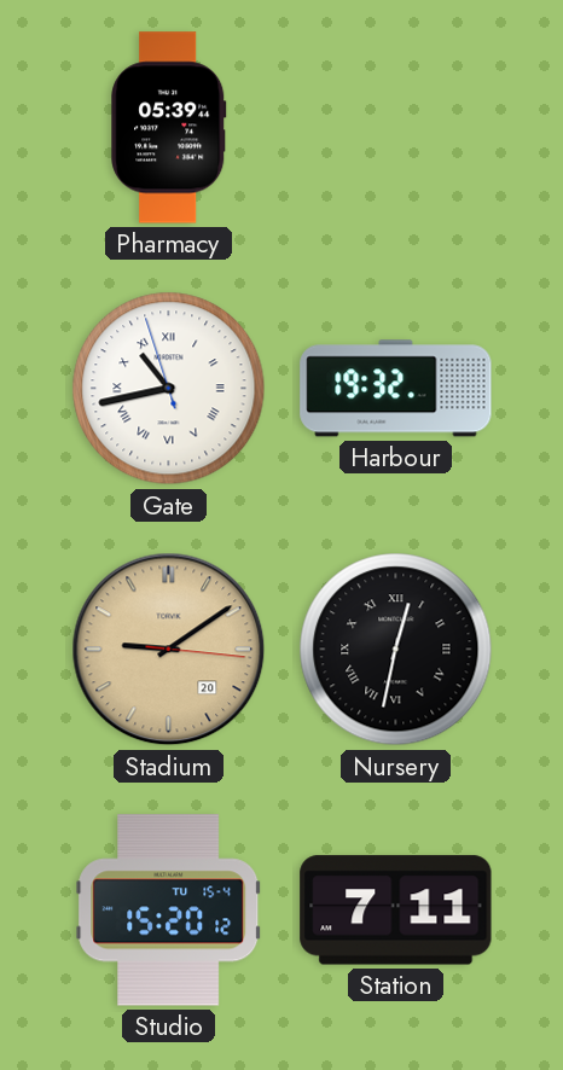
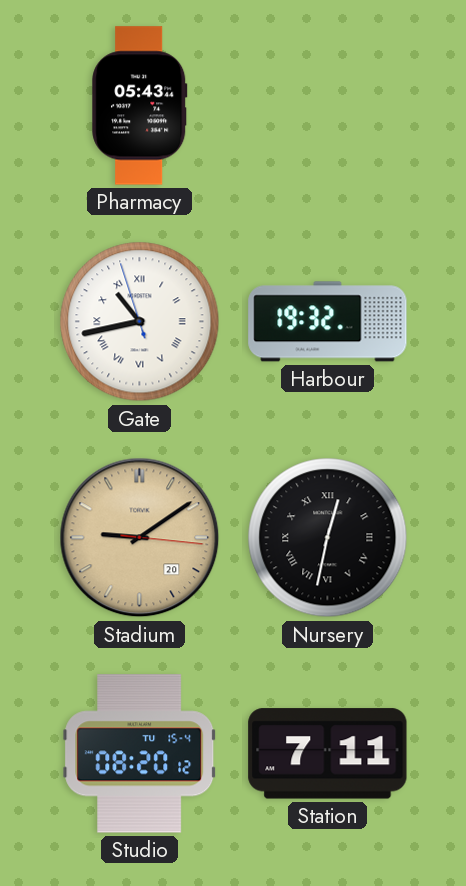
Pharmacy: 05:39 -> 05:43 (140, 106)
Studio: 15:20 -> 08:20 (140, 754)
